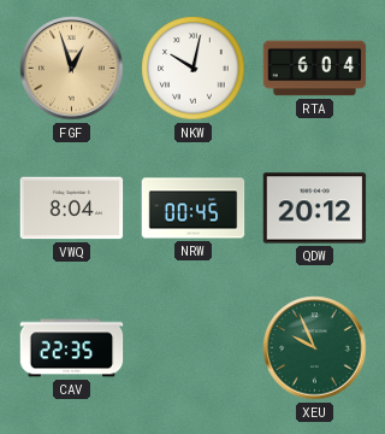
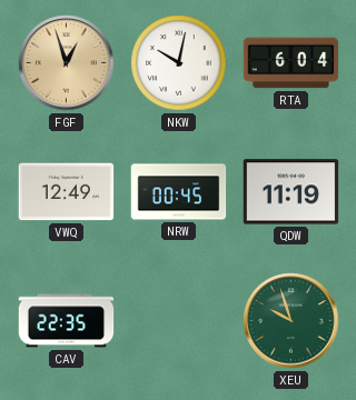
VWQ: 8:04 -> 12:49 (67, 192)
QDW: 20:12 -> 11:19 (291, 192)
XEU: 9:56 -> 9:57 (291, 321)
